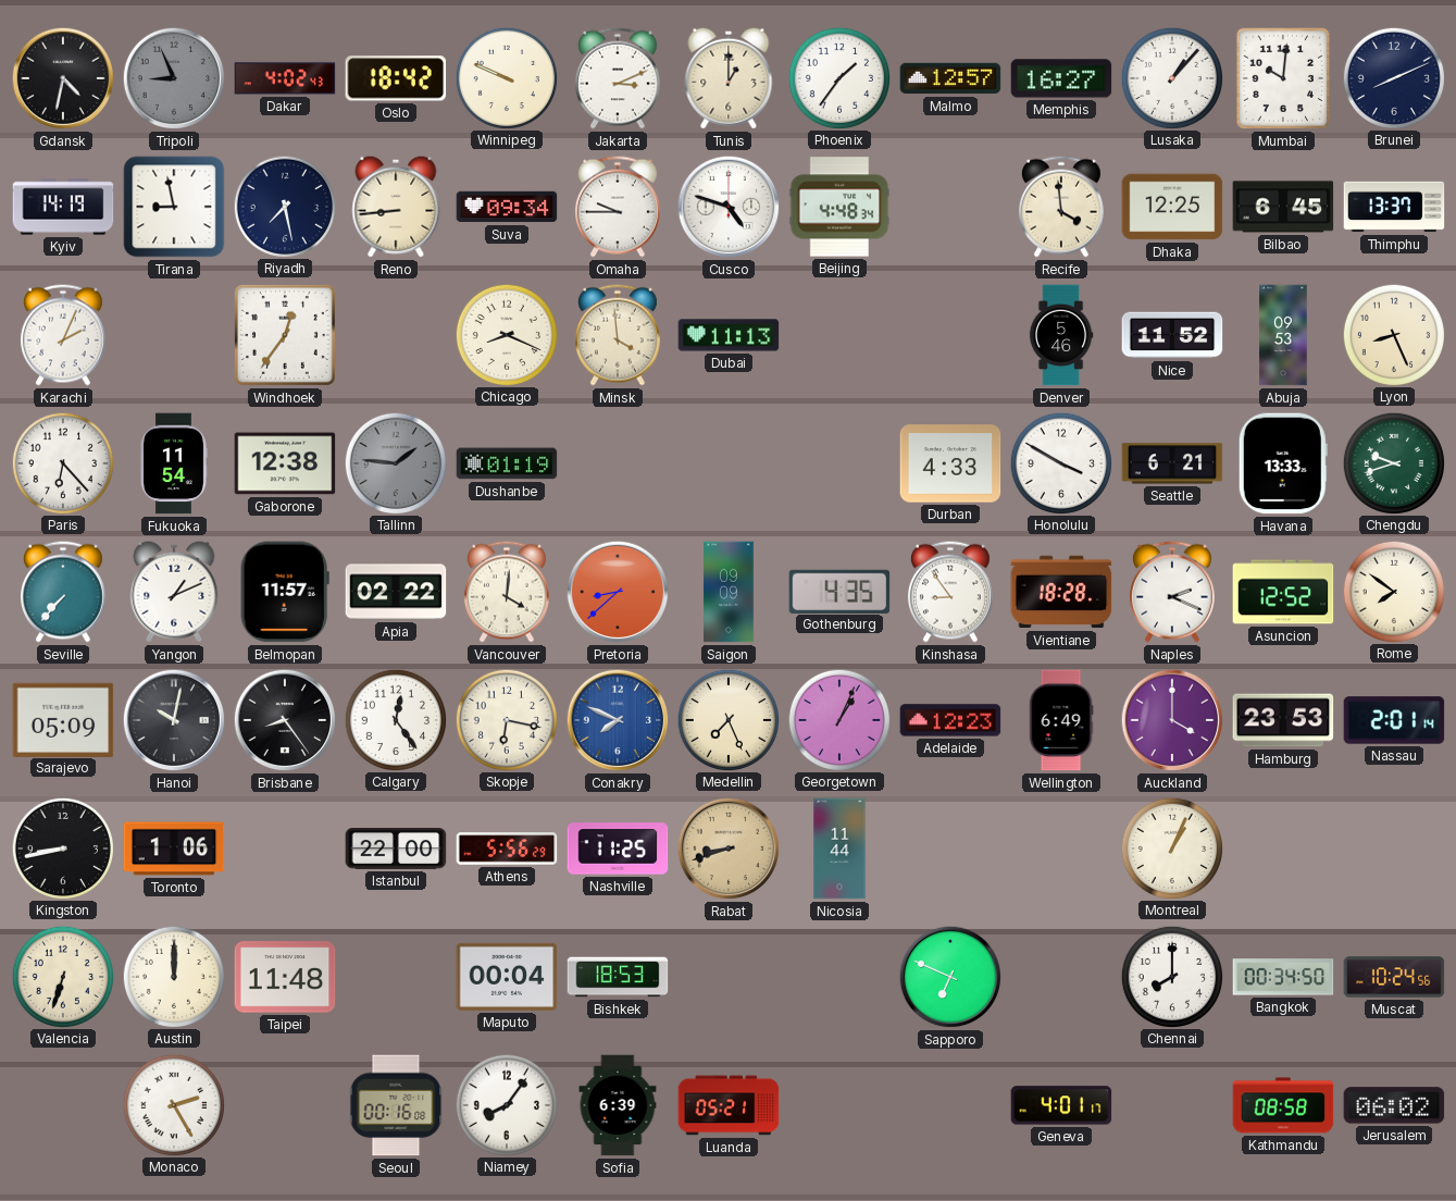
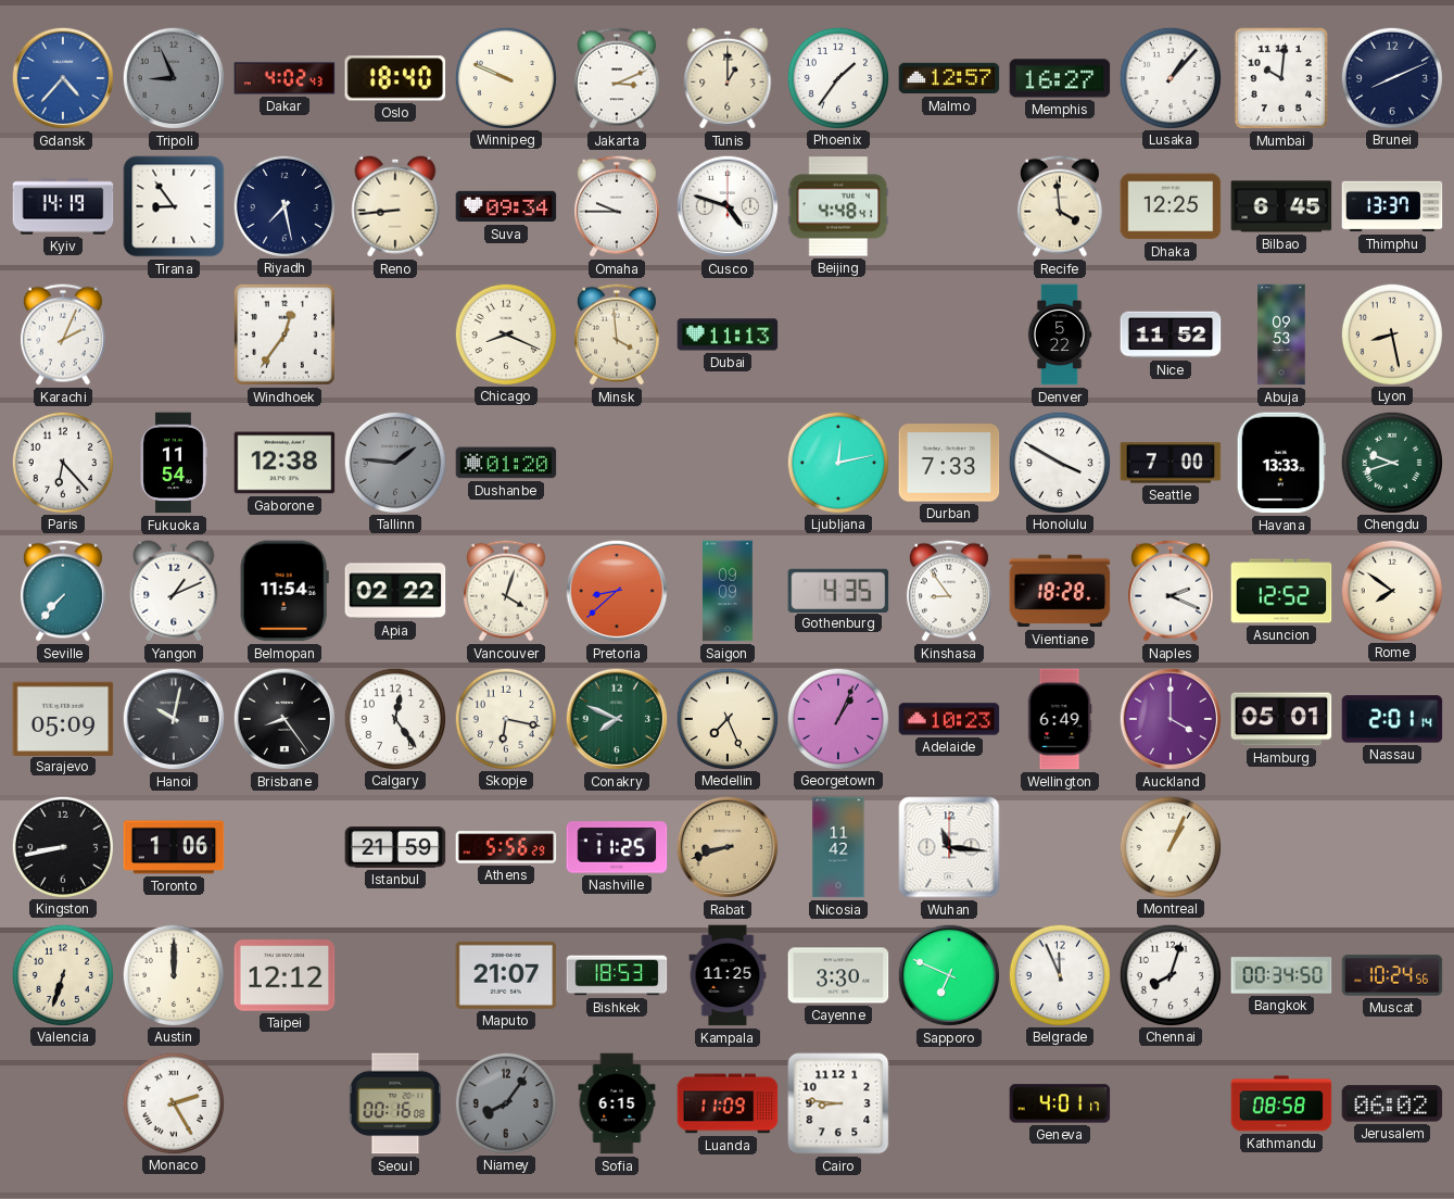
Gdansk: 4:32 -> 4:37 (63, 78)
Gdansk dial: black -> blue (63, 78)
Oslo: 18:42 -> 18:40 (395, 78)
Tirana: 8:58 -> 8:54 (174, 206)
Beijing: 4:48:34 -> 4:48:41 (838, 206)
Denver: 5:46 -> 5:22 (1060, 335)
Lyon: 8:26 -> 8:28 (1391, 333)
Dushanbe: 01:19 -> 01:20 (506, 463)
Ljubljana: none -> 12:13 (837, 462)
Durban: 4:33 -> 7:33 (949, 463)
Seattle: 6:21 -> 7:00 (1171, 463)
Belmopan: 11:57 -> 11:54 (285, 591)
Vancouver: 4:01 -> 4:03 (506, 591)
Conakry dial: blue -> green (617, 719)
Adelaide: 12:23 -> 10:23 (949, 719)
Hamburg: 23:53 -> 05:01 (1281, 719)
Istanbul: 22:00 -> 21:59 (395, 848)
Nicosia: 11:44 -> 11:42 (838, 847)
Wuhan: none -> 11:16 (949, 847)
Taipei: 11:48 -> 12:12 (285, 975)
Maputo: 00:04 -> 21:07 (506, 975)
Kampala: none -> 11:25 (728, 975)
Cayenne: none -> 3:30 (838, 975)
Belgrade: none -> 11:56 (1059, 974)
Chennai: 8:00 -> 8:03 (1169, 974)
Niamey dial: white -> grey (505, 1102)
Sofia: 6:39 -> 6:15 (617, 1103)
Luanda: 05:21 -> 11:09 (728, 1103)
Cairo: none -> 8:46 (838, 1103)
